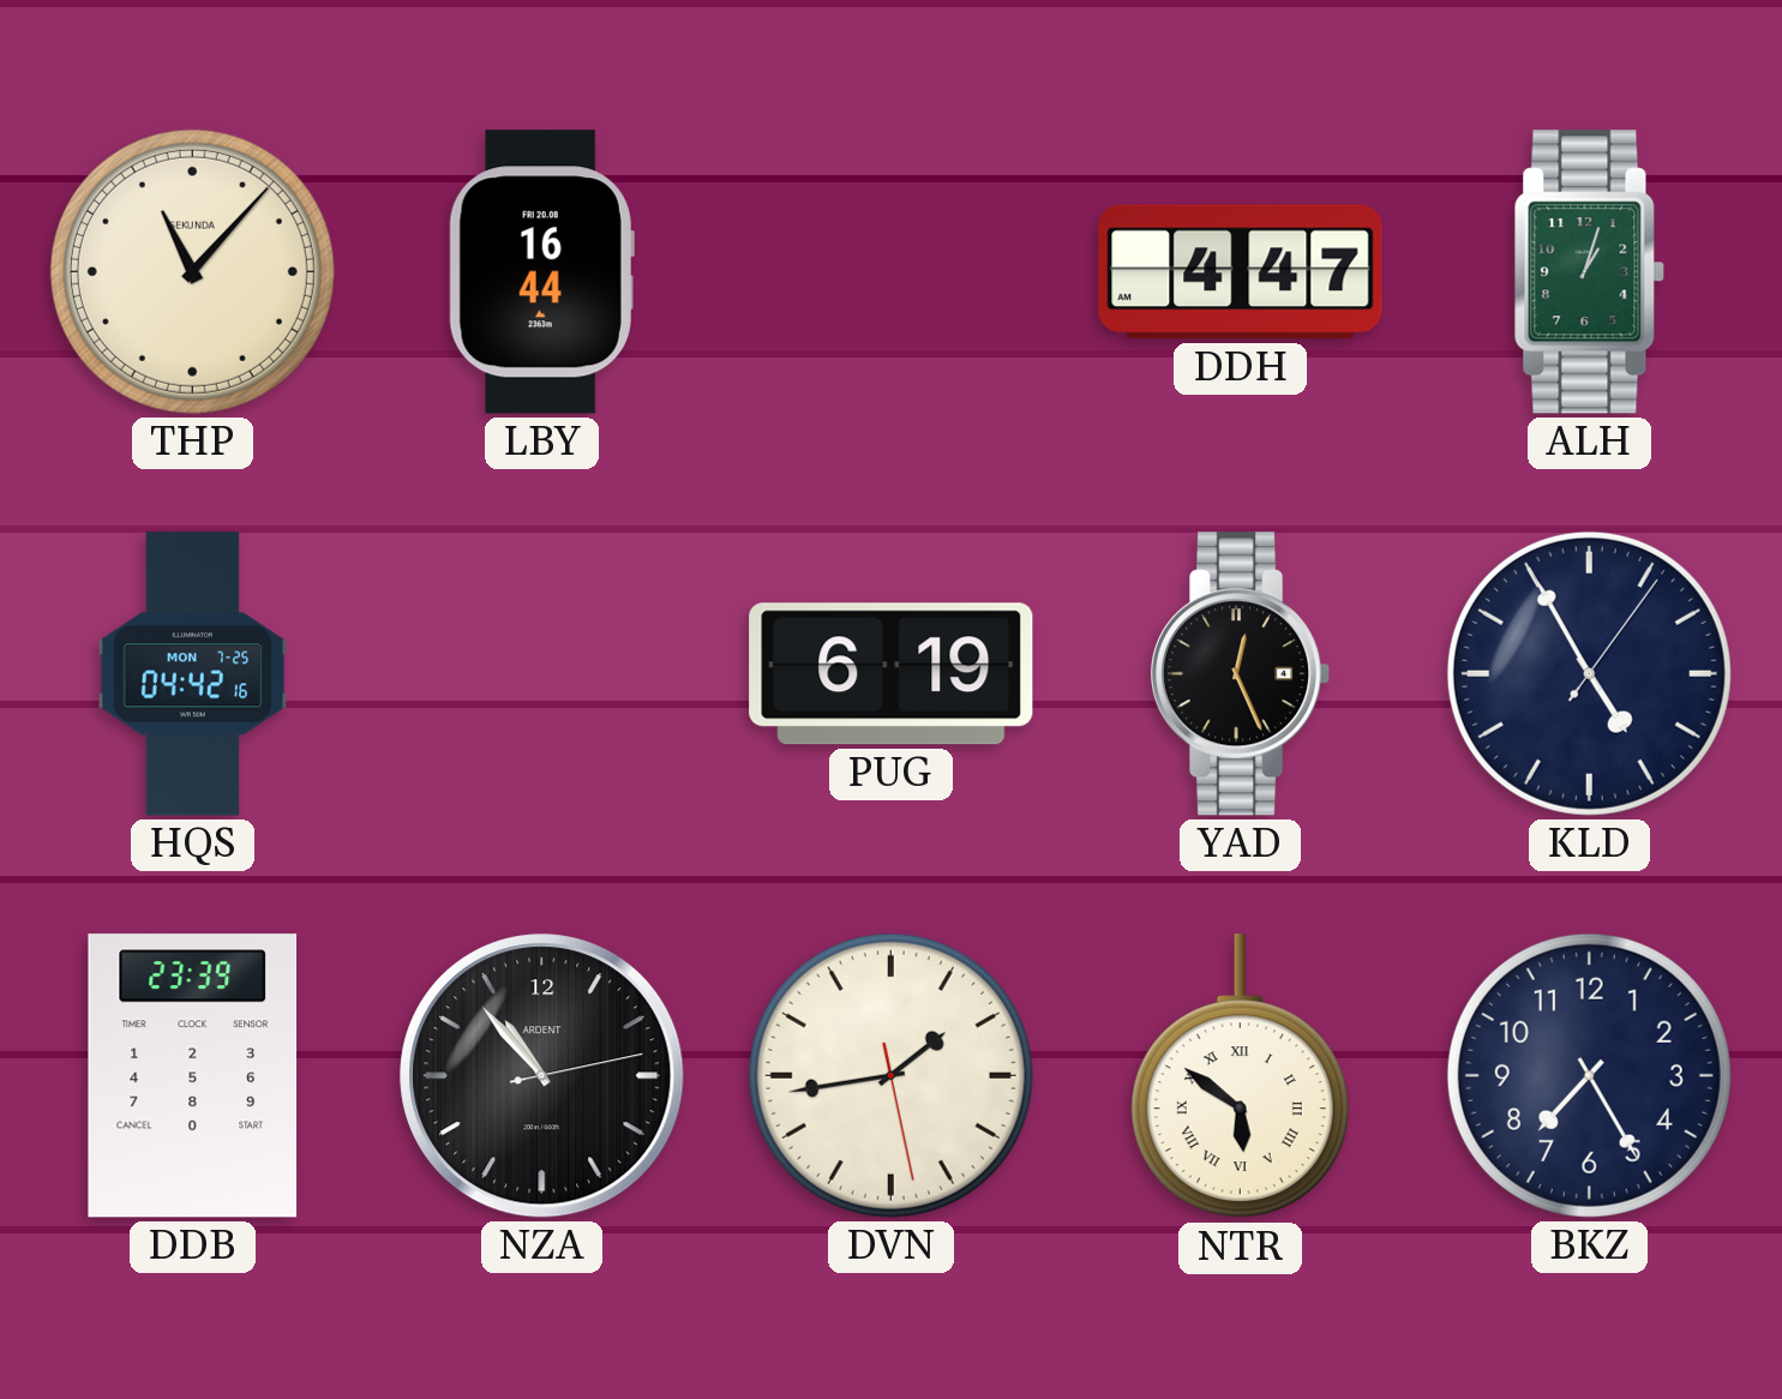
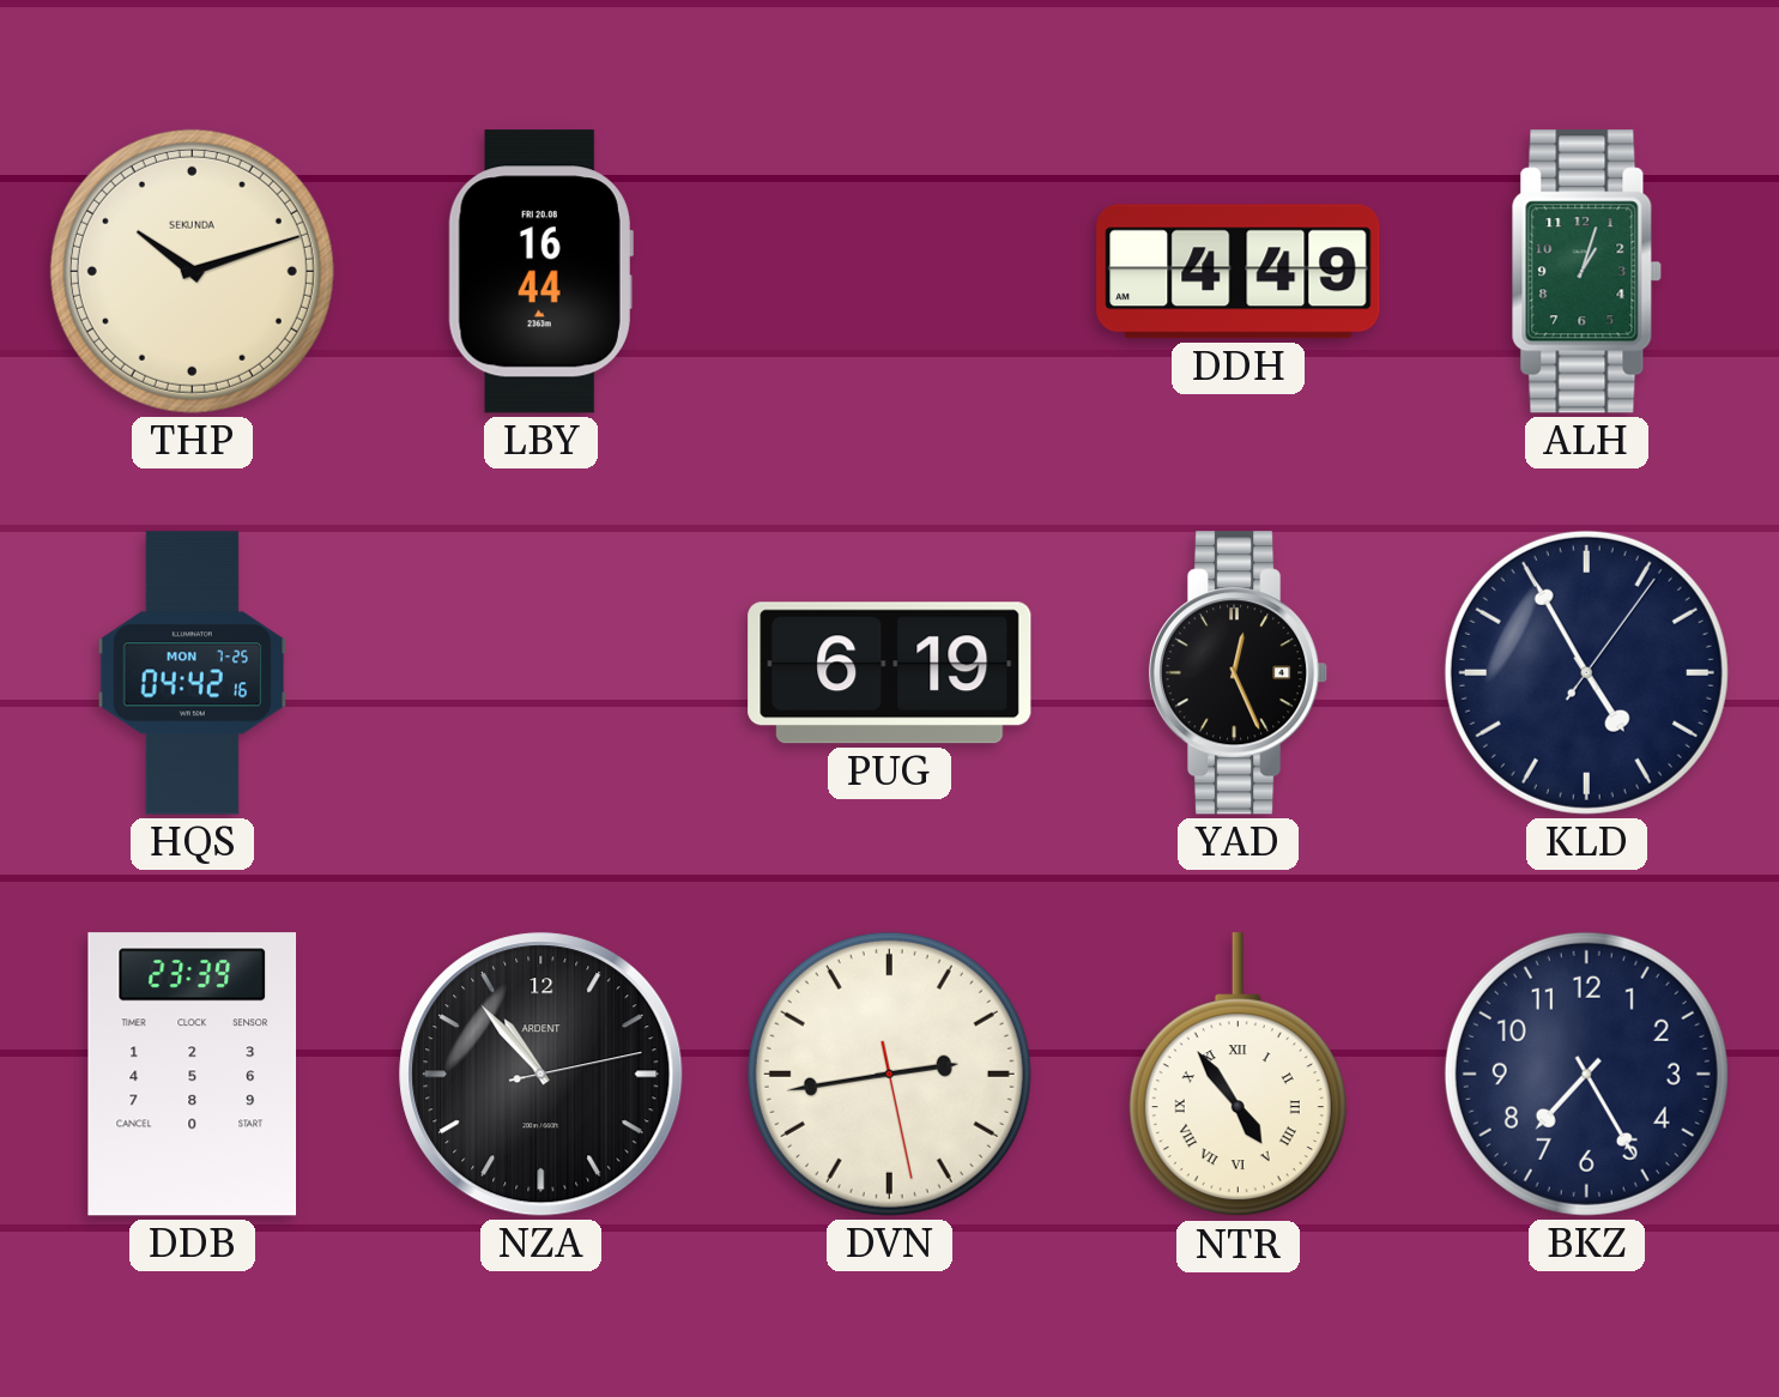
THP: 11:07 -> 10:12 (192, 271)
DDH: 4:47 -> 4:49 (1239, 272)
DVN: 1:43 -> 2:43 (889, 1074)
NTR: 5:51 -> 4:54 (1238, 1075)
